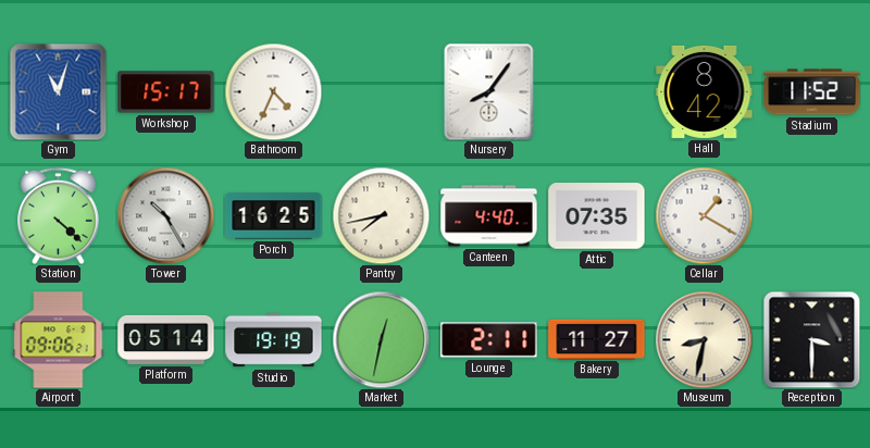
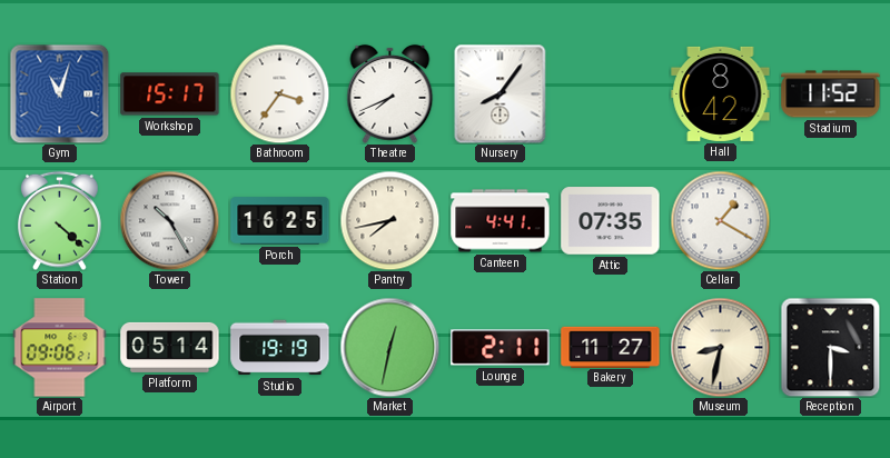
Bathroom: 4:34 -> 3:36 (279, 93)
Theatre: none -> 7:41 (390, 93)
Canteen: 4:40 -> 4:41 (501, 221)
